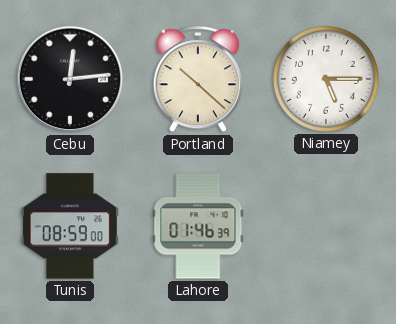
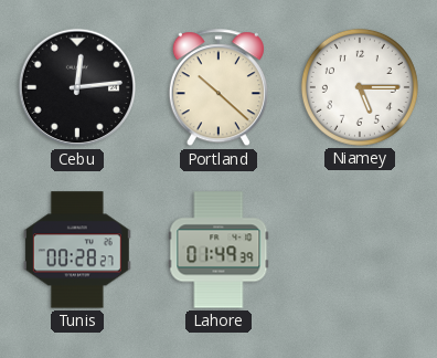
Tunis: 08:59 -> 00:28 (77, 250)
Lahore: 01:46 -> 01:49 (218, 250)
